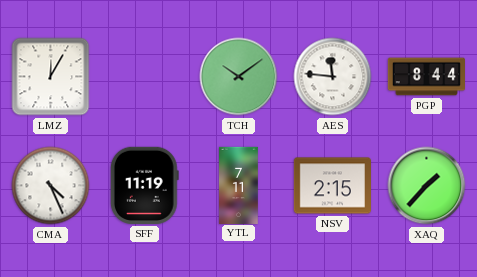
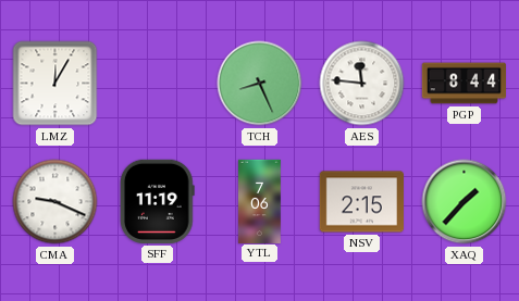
TCH: 10:09 -> 8:26 (260, 84)
CMA: 4:26 -> 9:19 (55, 202)
YTL: 7:11 -> 7:06 (260, 201)
